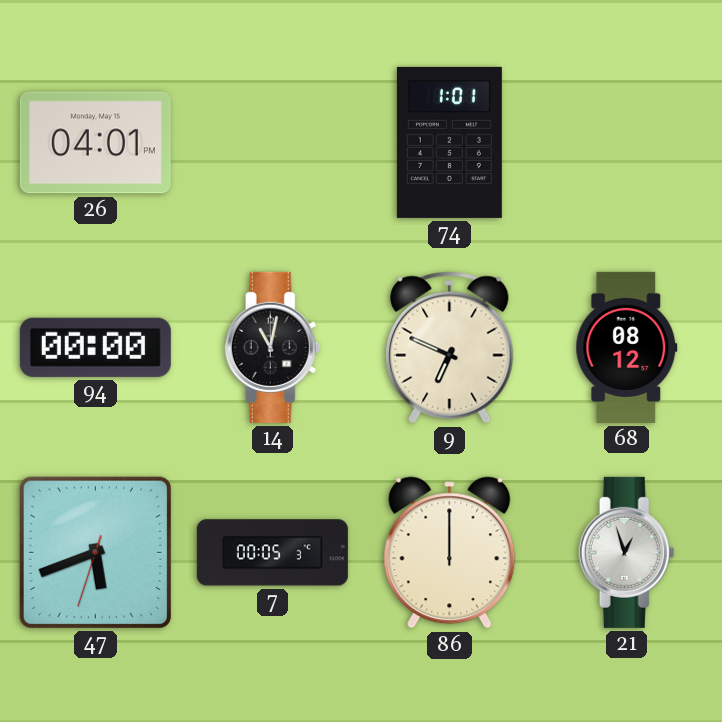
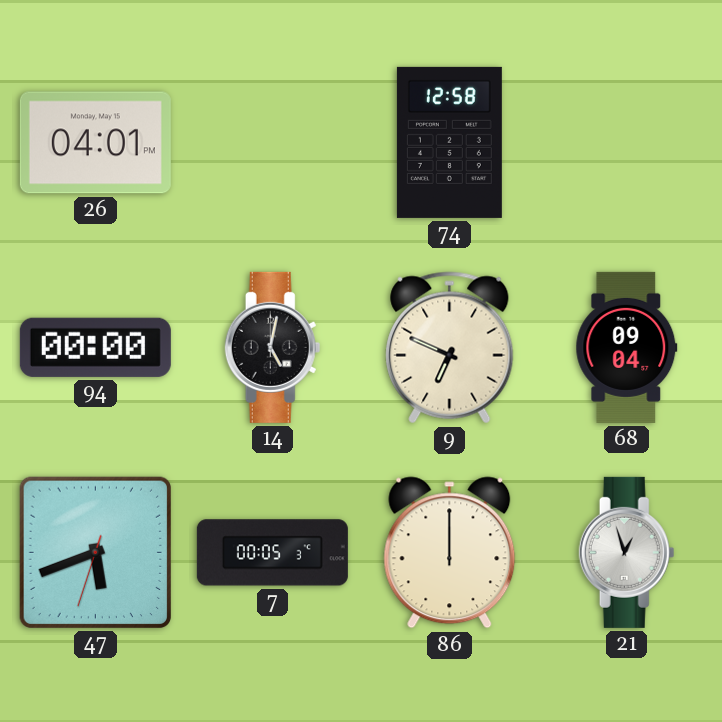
74: 1:01 -> 12:58 (449, 142)
14: 11:02 -> 5:02 (273, 347)
68: 08:12 -> 09:04 (627, 347)
